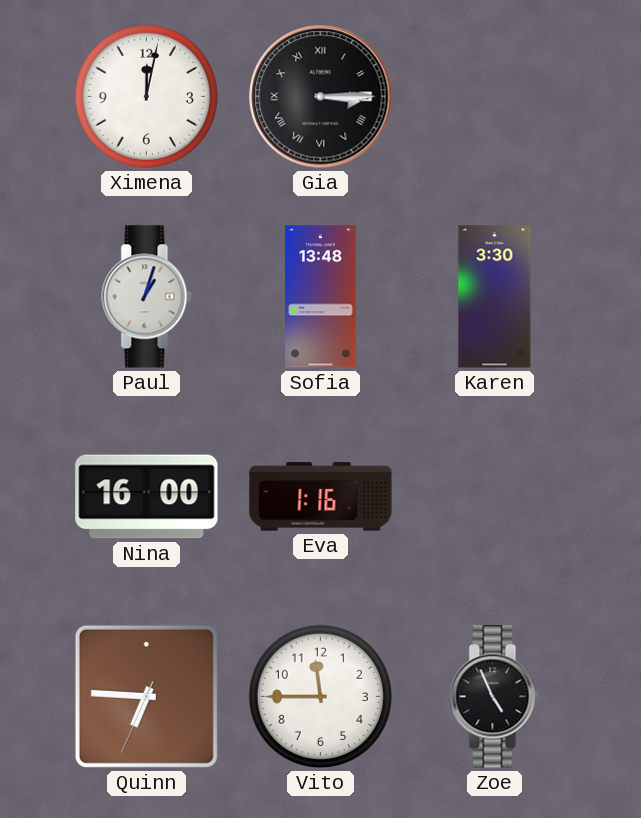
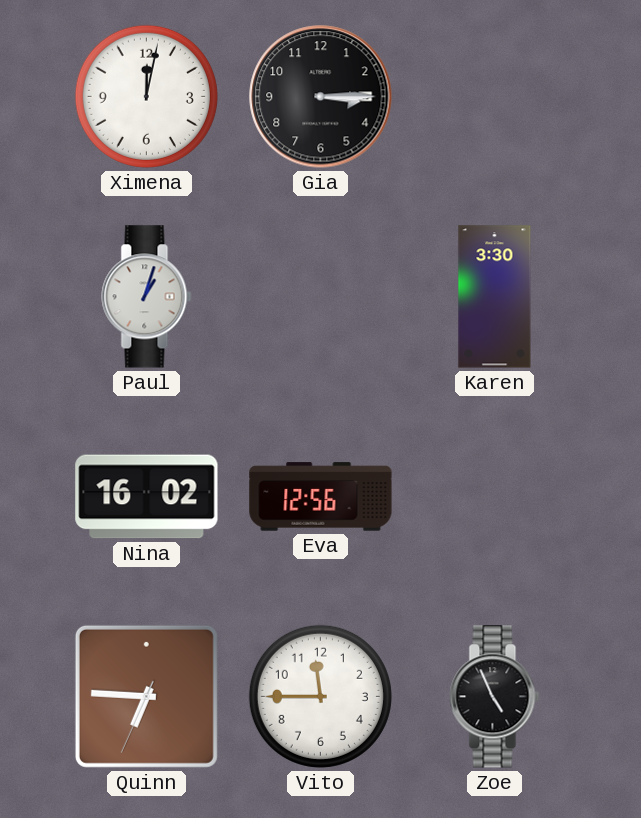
Gia numerals: Roman -> Arabic (321, 97)
Sofia: 13:48 -> none (321, 297)
Nina: 16:00 -> 16:02 (147, 497)
Eva: 1:16 -> 12:56 (321, 497)
